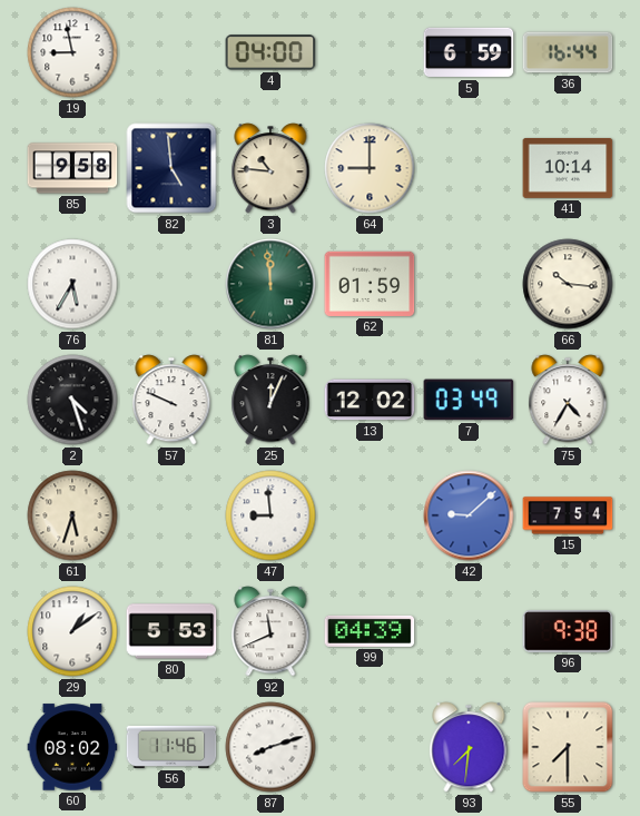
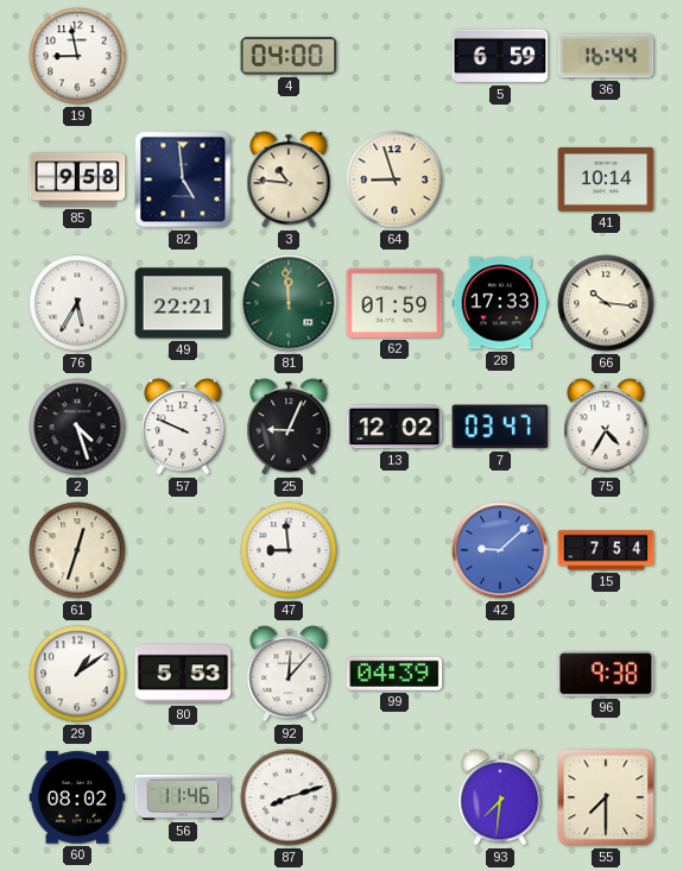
64: 9:00 -> 8:57 (394, 179)
49: none -> 22:21 (183, 303)
28: none -> 17:33 (500, 303)
25: 12:04 -> 9:04 (289, 427)
7: 03:49 -> 03:47 (500, 427)
61: 5:33 -> 12:33 (77, 550)
92: 11:41 -> 12:07 (289, 674)
